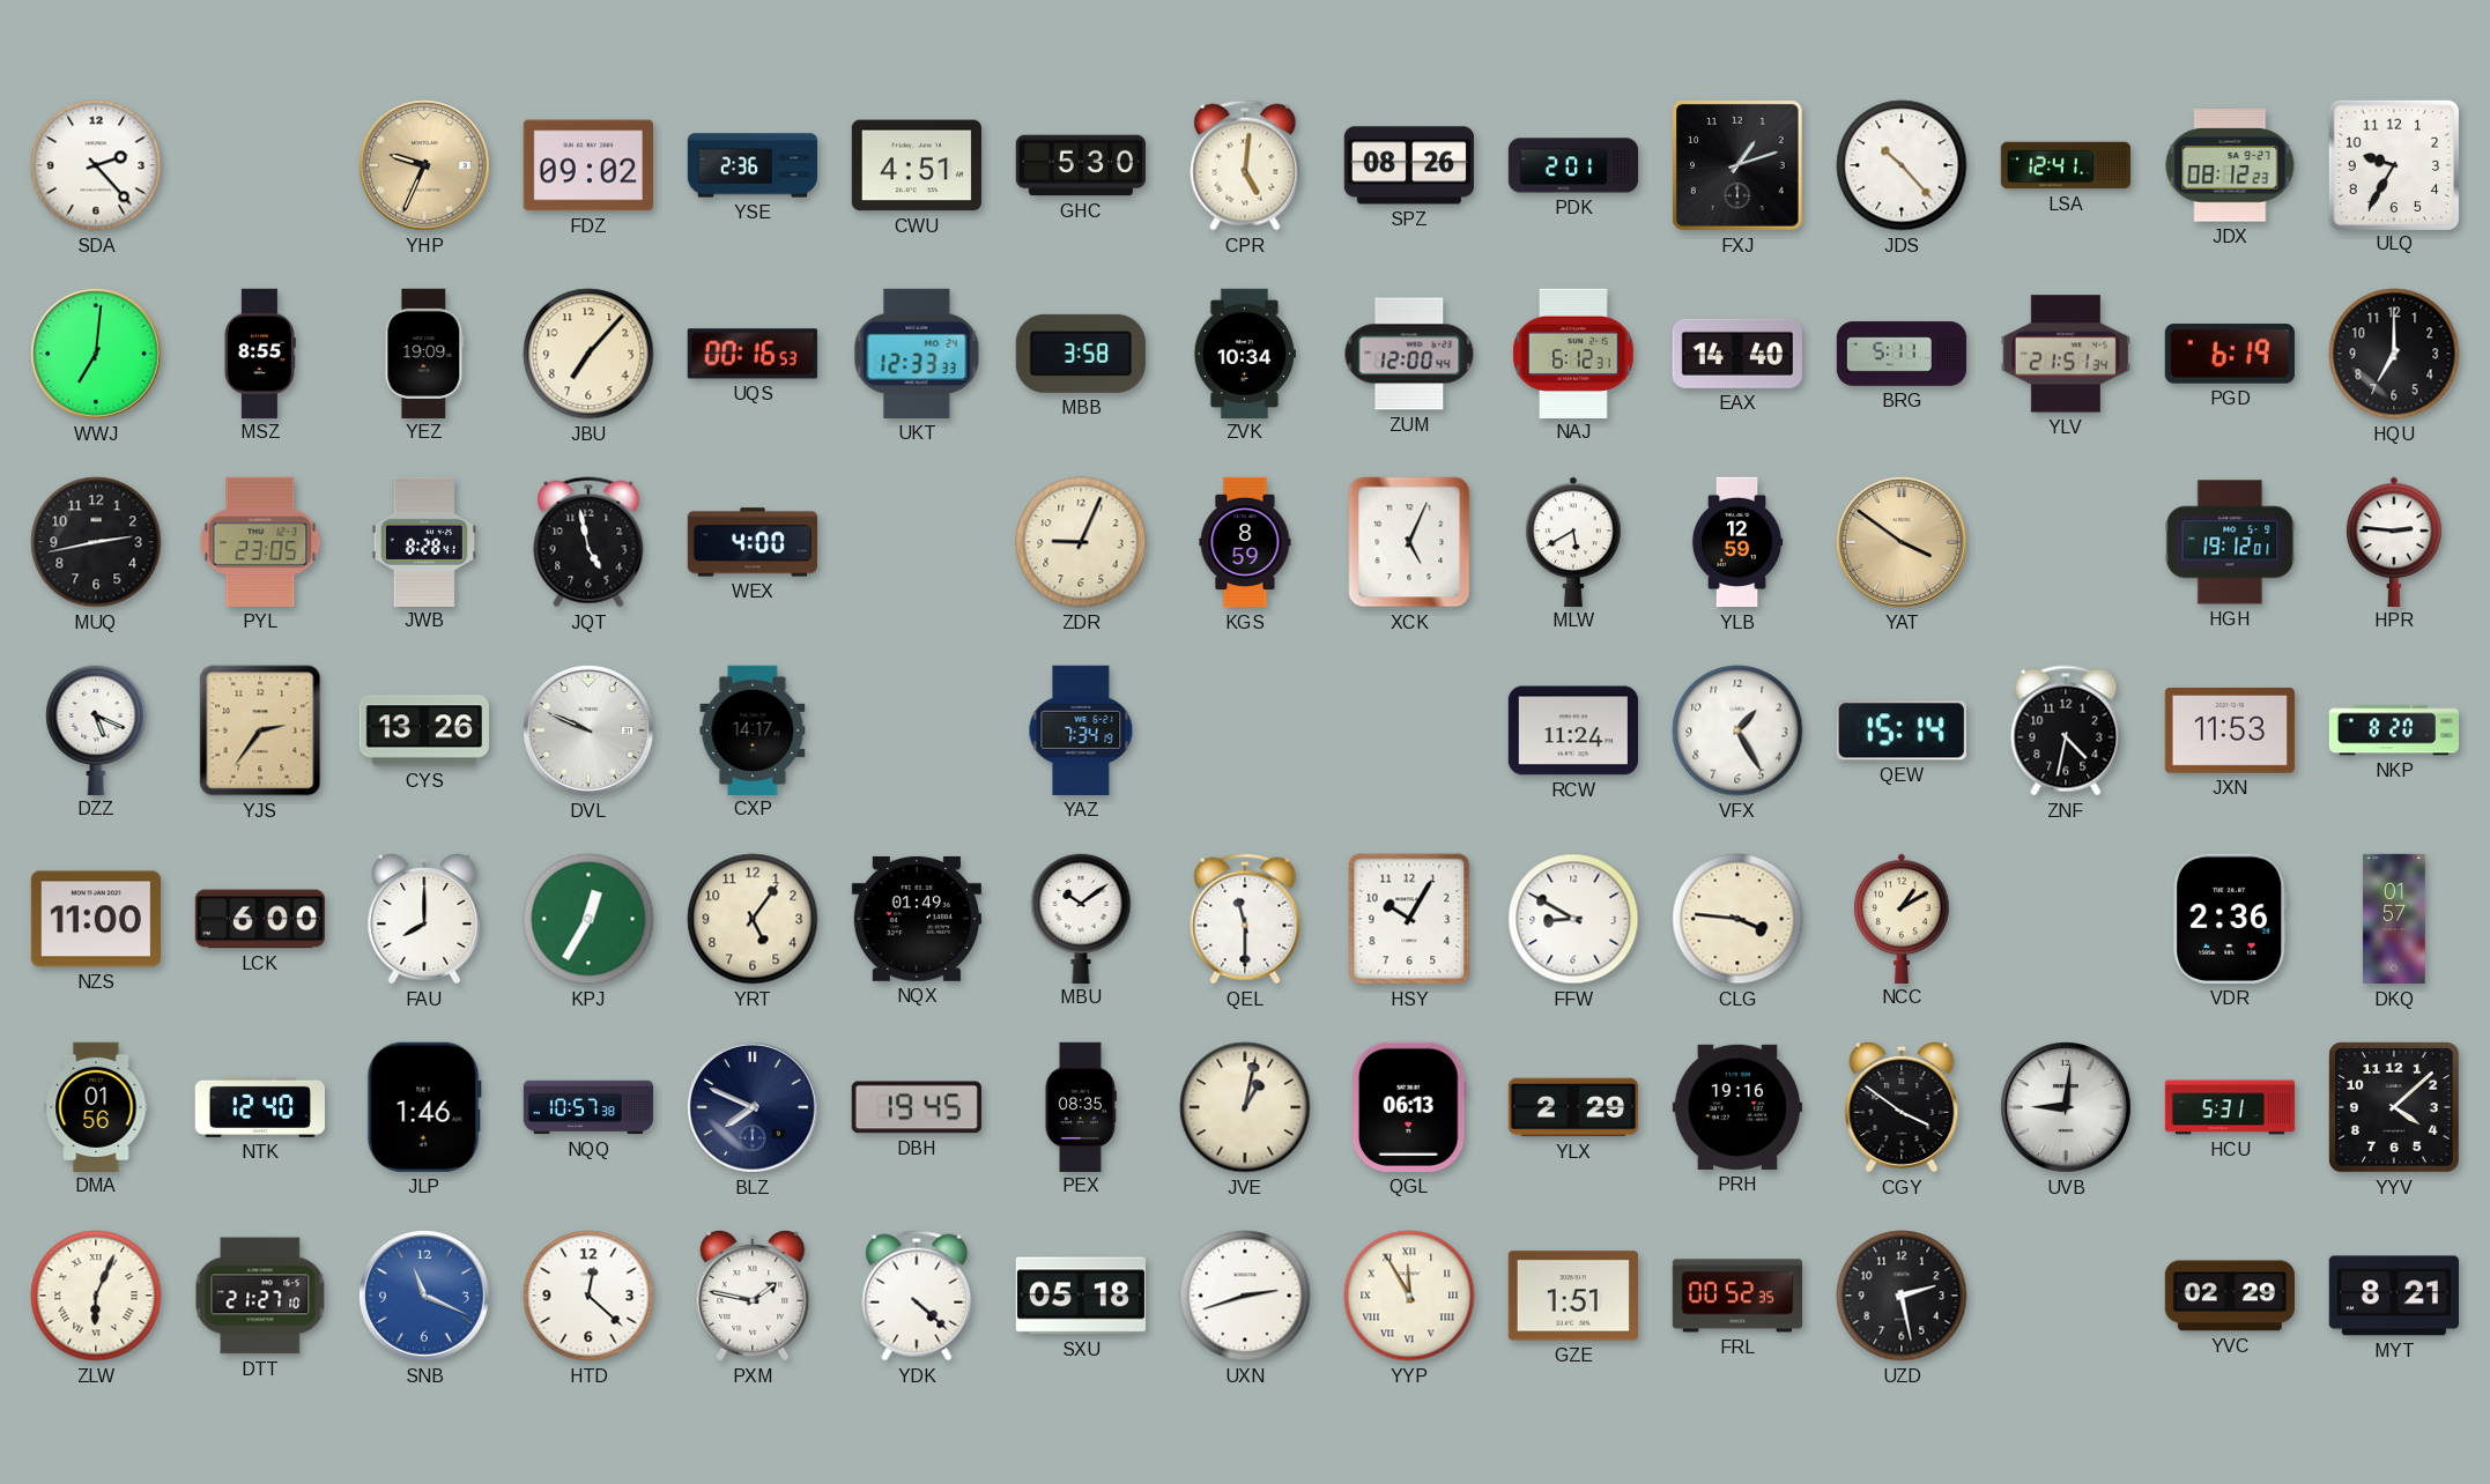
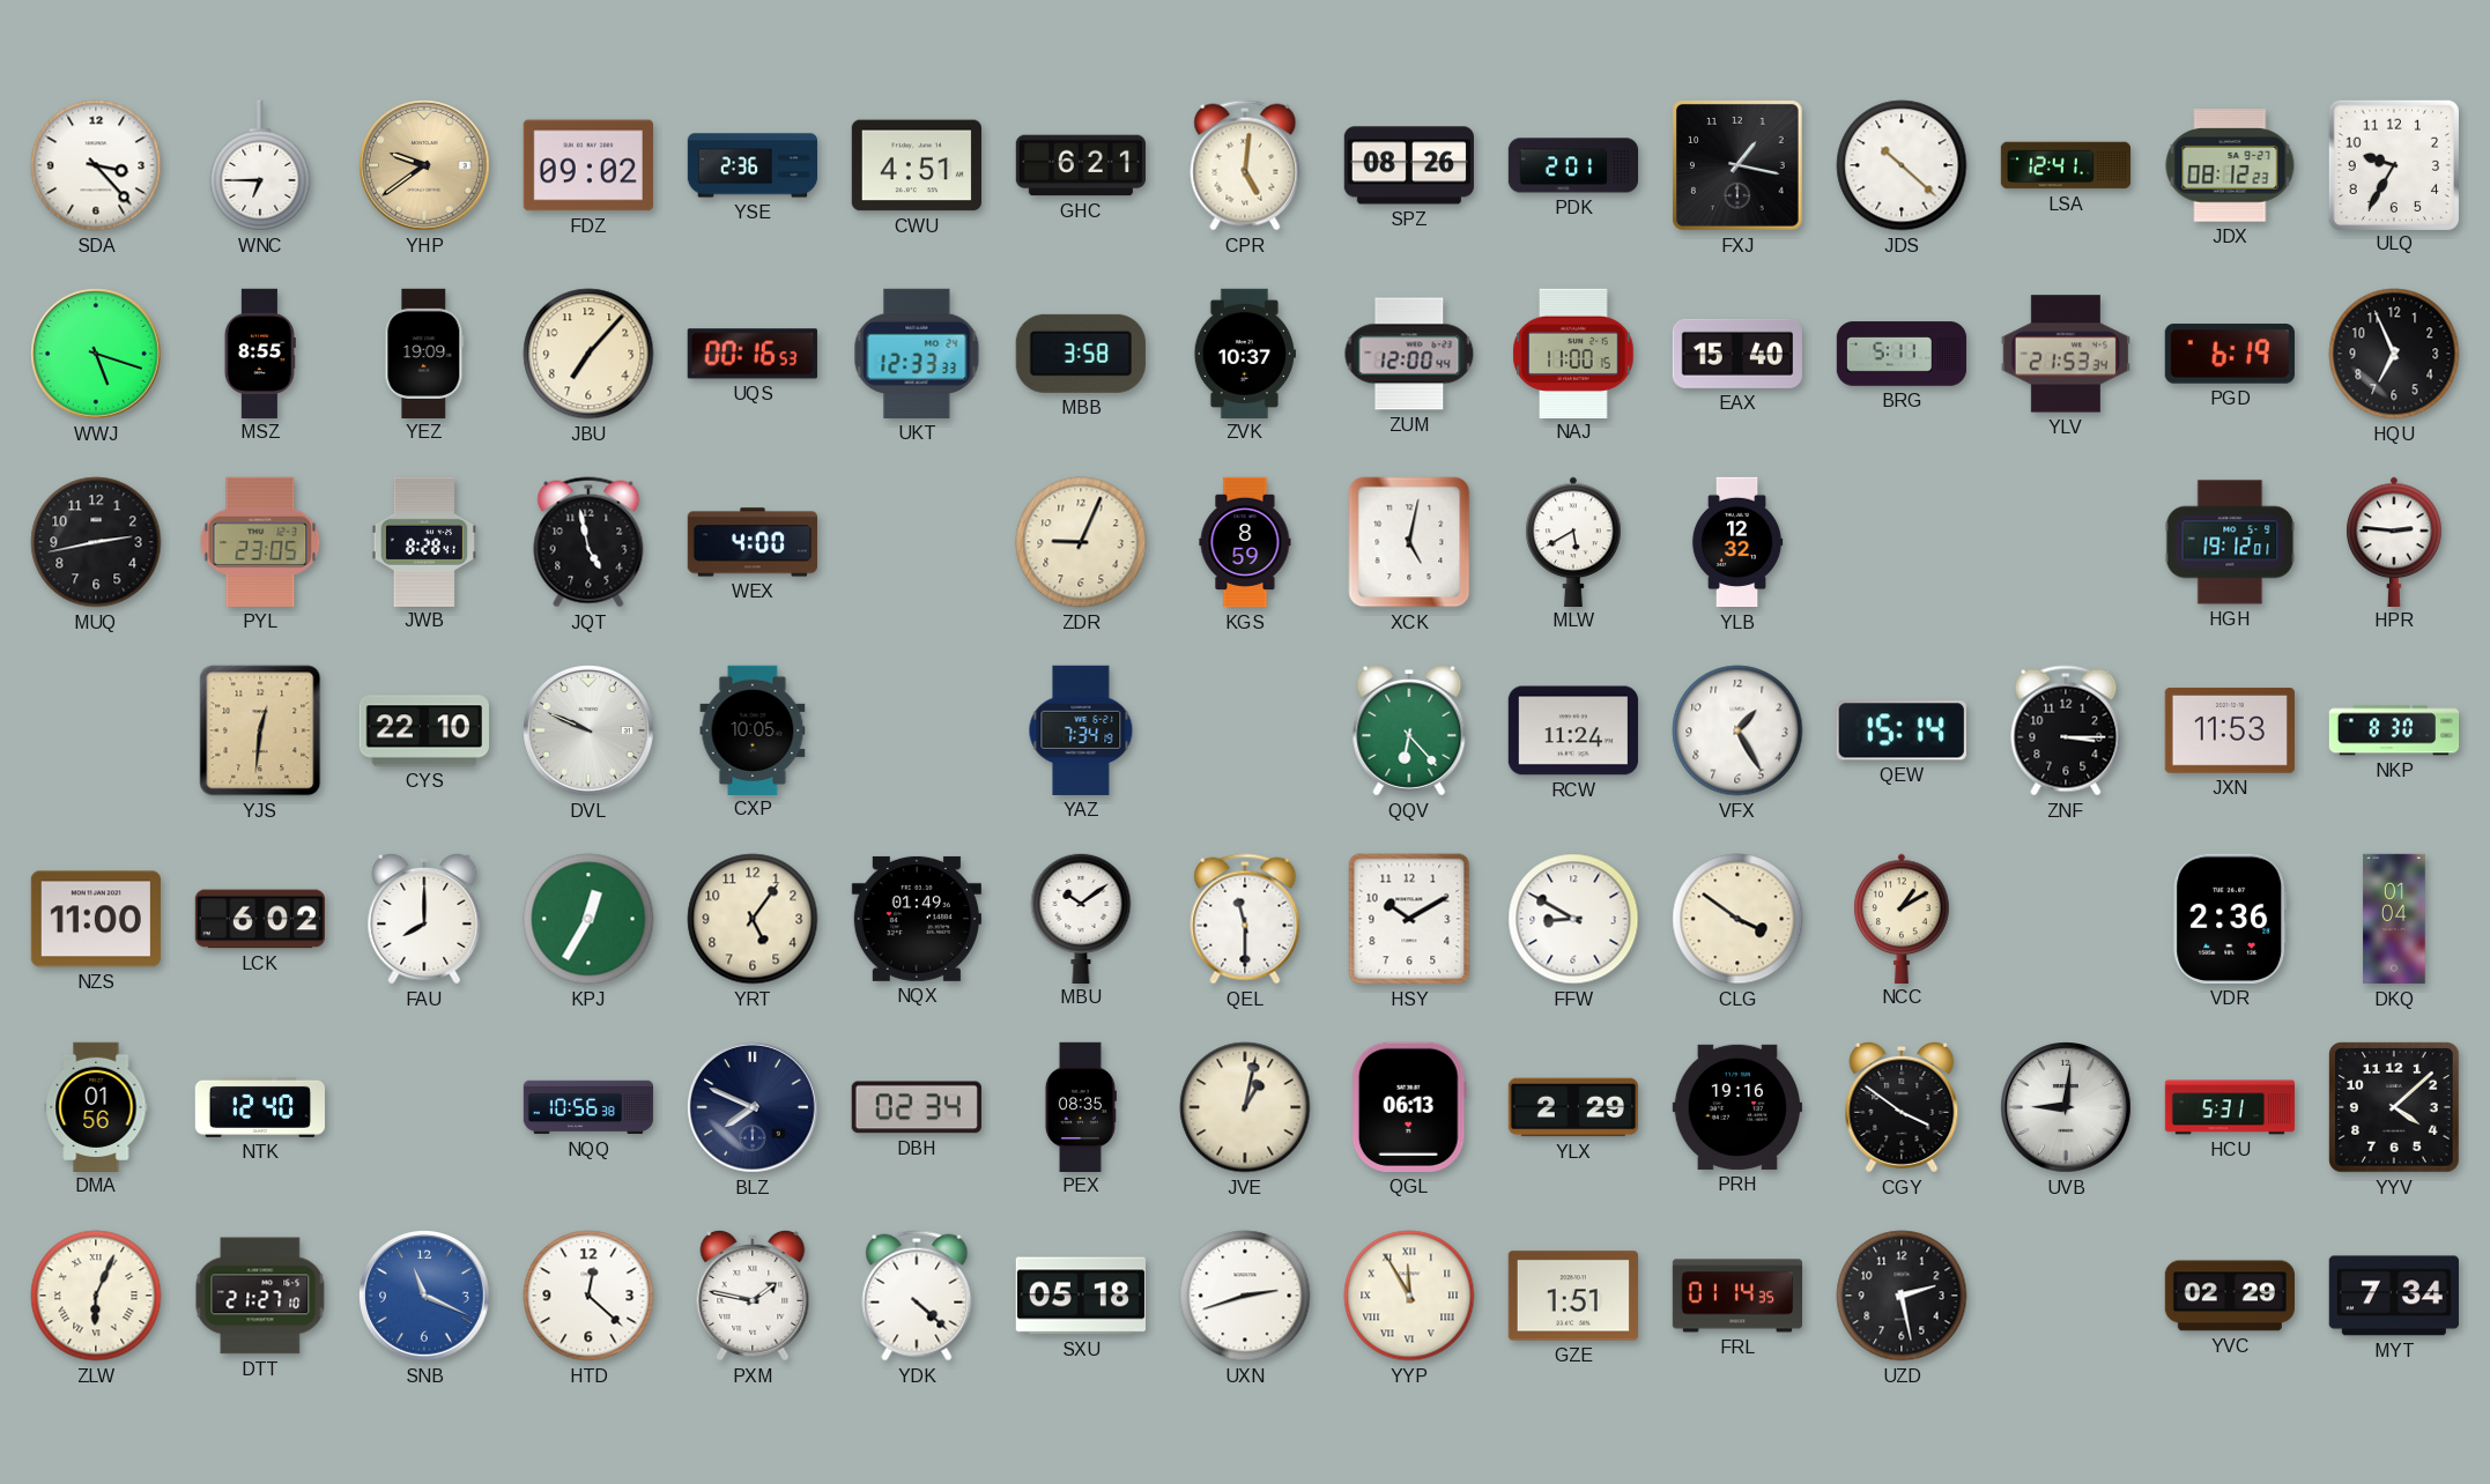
SDA: 2:23 -> 3:23 (96, 165)
WNC: none -> 6:45 (260, 165)
YHP: 9:34 -> 9:39 (425, 166)
GHC: 5:30 -> 6:21 (1080, 165)
FXJ: 1:12 -> 1:17 (1739, 166)
JDS: 10:23 -> 10:22 (1902, 165)
WWJ: 7:01 -> 5:18 (97, 355)
ZVK: 10:34 -> 10:37 (1245, 353)
NAJ: 6:12 -> 11:00 (1573, 353)
EAX: 14:40 -> 15:40 (1737, 354)
YLV: 21:51 -> 21:53 (2066, 354)
HQU: 7:00 -> 6:56 (2394, 354)
XCK: 5:04 -> 5:02 (1409, 542)
YLB: 12:59 -> 12:32 (1737, 542)
YAT: 3:51 -> none (1903, 543)
DZZ: 5:19 -> none (96, 729)
YJS: 2:36 -> 12:31 (260, 730)
CYS: 13:26 -> 22:10 (423, 730)
CXP: 14:17 -> 10:05 (753, 729)
QQV: none -> 6:23 (1409, 730)
ZNF: 4:32 -> 3:15 (2066, 730)
NKP: 8:20 -> 8:30 (2394, 730)
LCK: 6:00 -> 6:02 (259, 919)
HSY: 10:05 -> 10:10 (1409, 919)
CLG: 3:46 -> 3:51 (1737, 919)
DKQ: 01:57 -> 01:04 (2394, 919)
JLP: 1:46 -> none (424, 1107)
NQQ: 10:57 -> 10:56 (588, 1107)
DBH: 19:45 -> 02:34 (917, 1107)
FRL: 00:52 -> 01:14 (1736, 1296)
MYT: 8:21 -> 7:34 (2394, 1296)
